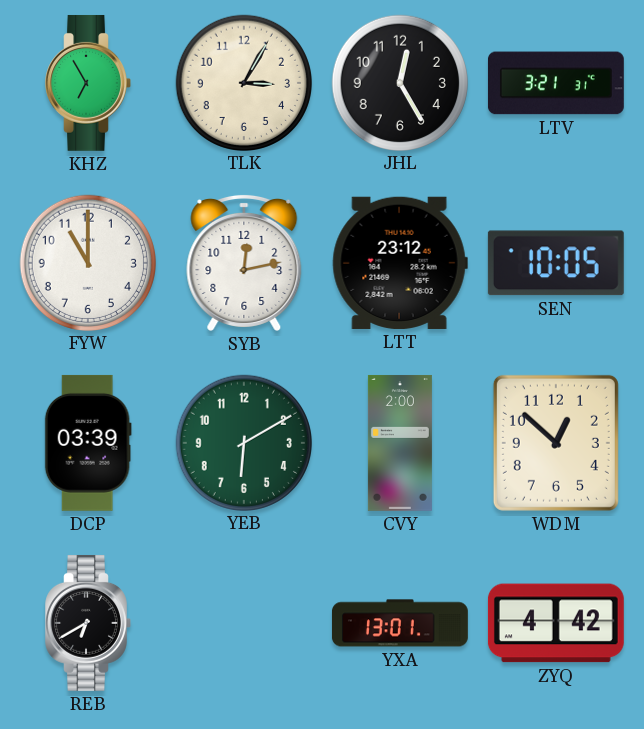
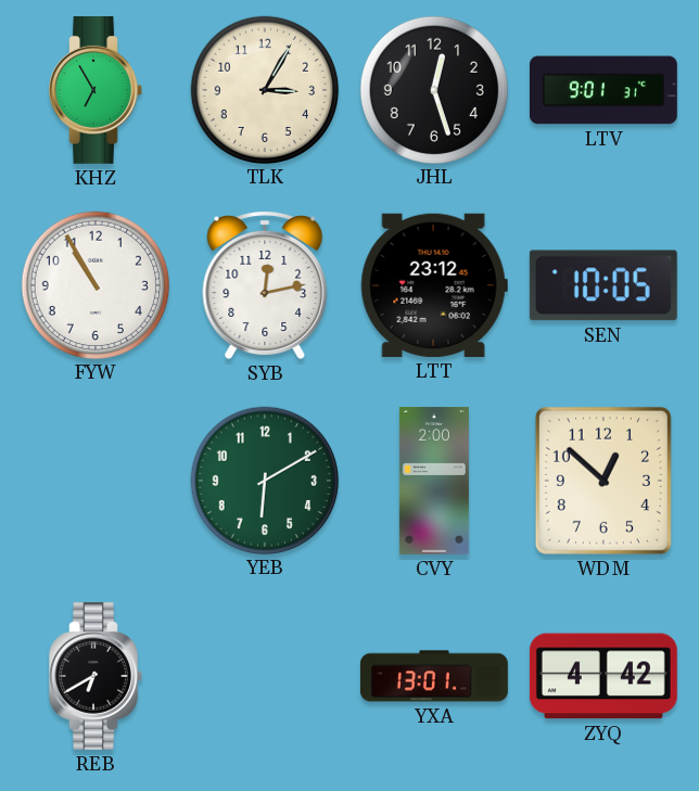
JHL: 12:25 -> 12:27 (433, 89)
LTV: 3:21 -> 9:01 (603, 90)
FYW: 11:00 -> 10:55 (94, 284)
DCP: 03:39 -> none (88, 443)
